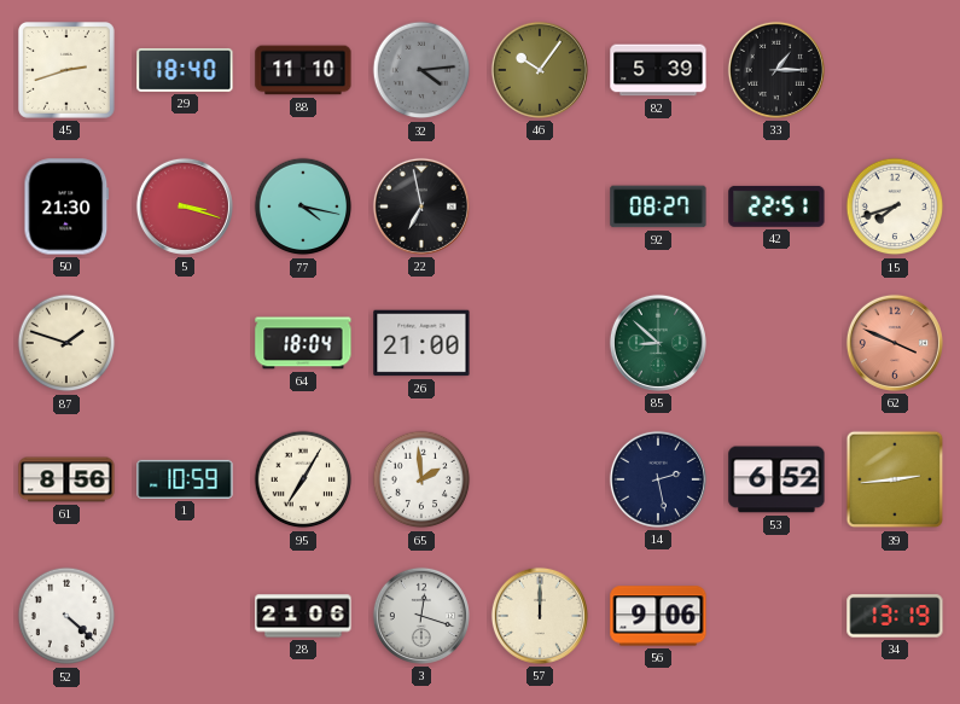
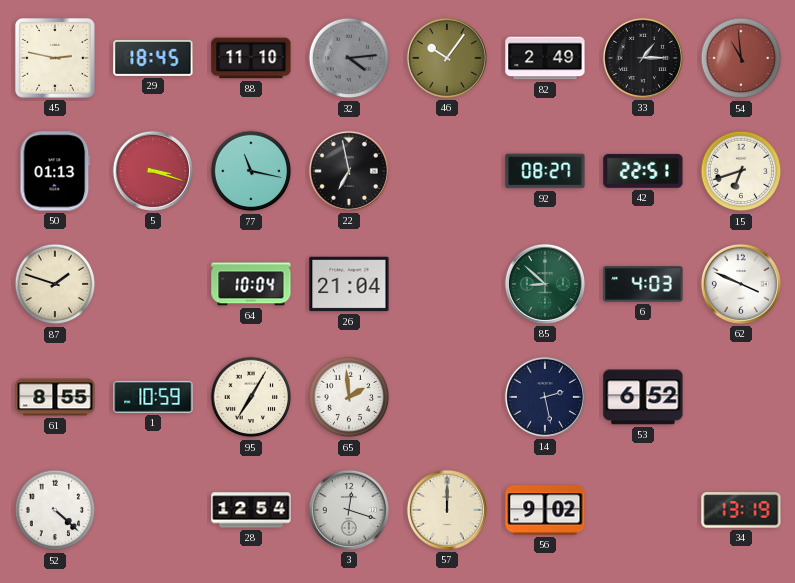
45: 2:42 -> 2:47 (55, 58)
29: 18:40 -> 18:45 (153, 58)
82: 5:39 -> 2:49 (545, 58)
54: none -> 10:59 (741, 58)
50: 21:30 -> 01:13 (55, 171)
77: 4:17 -> 11:17 (251, 171)
15: 7:42 -> 6:42 (741, 171)
64: 18:04 -> 10:04 (251, 284)
26: 21:00 -> 21:04 (349, 284)
6: none -> 4:03 (643, 284)
62 dial: salmon -> white (741, 284)
61: 8:56 -> 8:55 (55, 397)
39: 2:44 -> none (895, 479)
28: 21:06 -> 12:54 (251, 510)
56: 9:06 -> 9:02 (545, 510)
